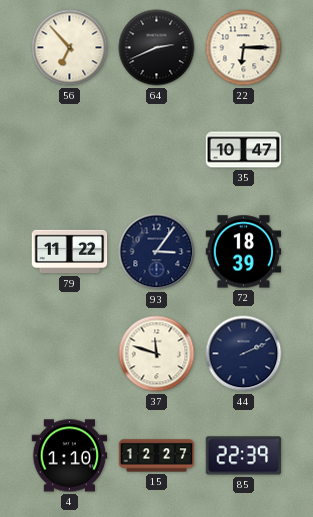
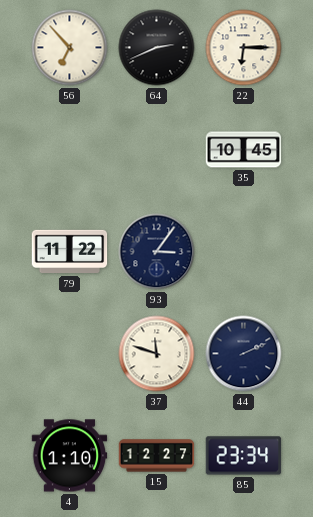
35: 10:47 -> 10:45 (244, 150)
72: 18:39 -> none (244, 252)
85: 22:39 -> 23:34 (244, 456)
